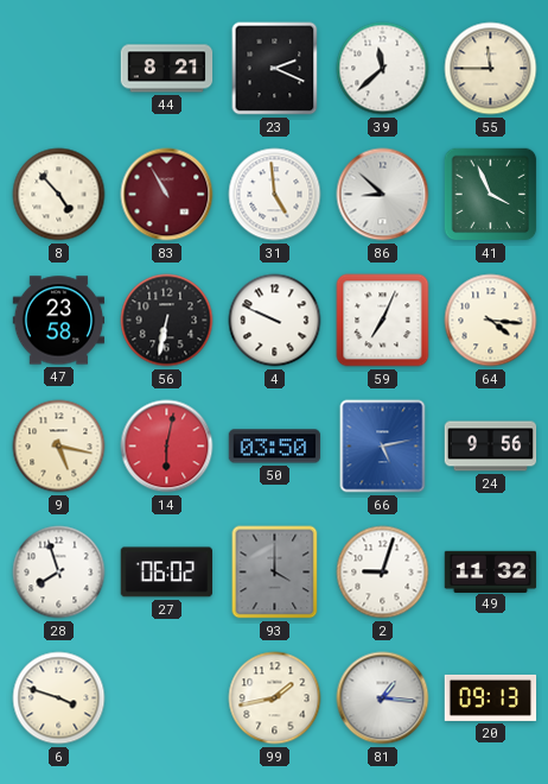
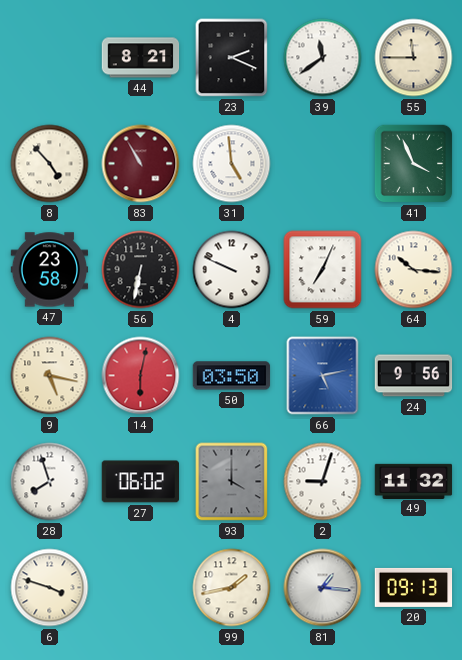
39: 11:38 -> 11:39 (323, 58)
86: 8:52 -> none (383, 195)
64: 4:16 -> 10:16 (414, 270)
